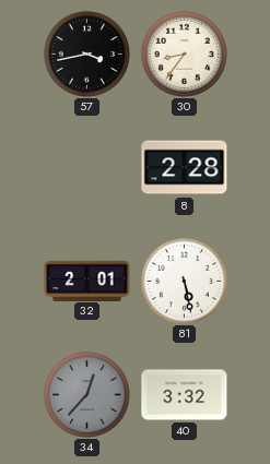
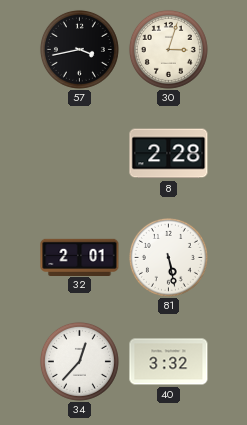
30: 8:36 -> 3:03 (168, 49)
34 dial: grey -> white (79, 361)
